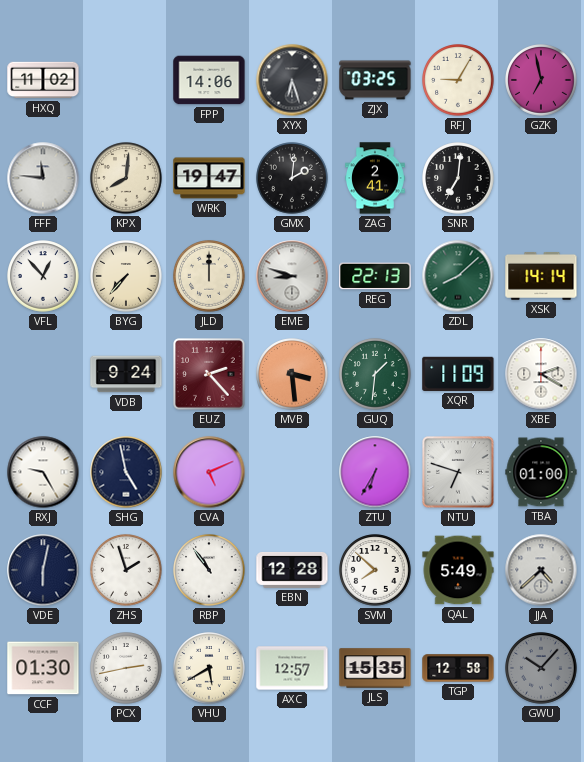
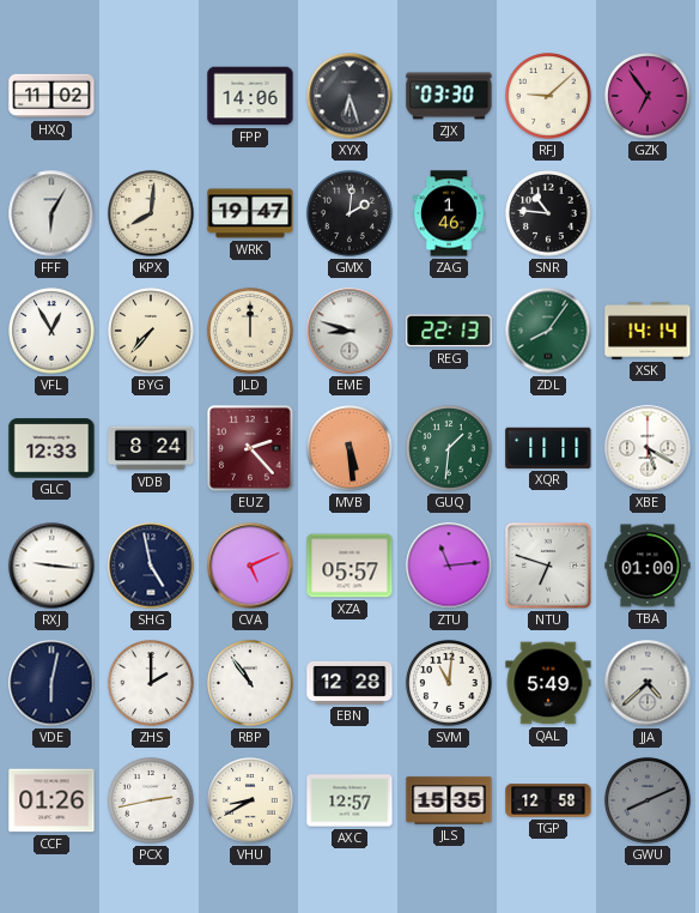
ZJX: 03:25 -> 03:30 (449, 96)
RFJ: 9:05 -> 9:08 (548, 96)
GZK: 6:58 -> 6:54 (648, 96)
FFF: 11:46 -> 6:05 (51, 213)
ZAG: 2:41 -> 1:46 (450, 213)
SNR: 7:01 -> 10:46 (548, 213)
VFL: 12:53 -> 12:55 (51, 331)
ZDL: 8:08 -> 8:06 (548, 331)
GLC: none -> 12:33 (51, 448)
VDB: 9:24 -> 8:24 (151, 448)
MVB: 3:29 -> 5:29 (349, 448)
XQR: 11:09 -> 11:11 (548, 448)
XBE: 2:20 -> 5:20 (648, 448)
RXJ: 9:25 -> 9:16 (51, 566)
XZA: none -> 05:57 (349, 566)
ZTU: 6:35 -> 11:14 (449, 566)
ZHS: 1:57 -> 2:00 (151, 683)
SVM: 7:52 -> 11:01 (449, 683)
CCF: 01:30 -> 01:26 (51, 800)
VHU: 5:40 -> 8:40 (250, 800)
GWU: 10:07 -> 8:11 (648, 800)
